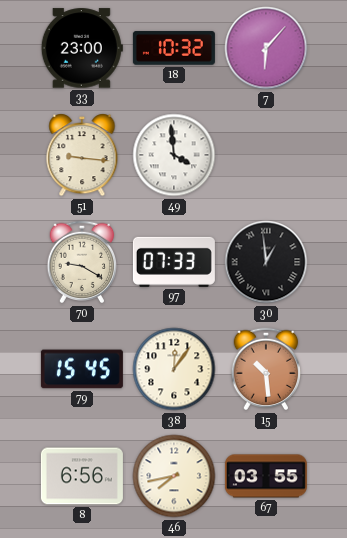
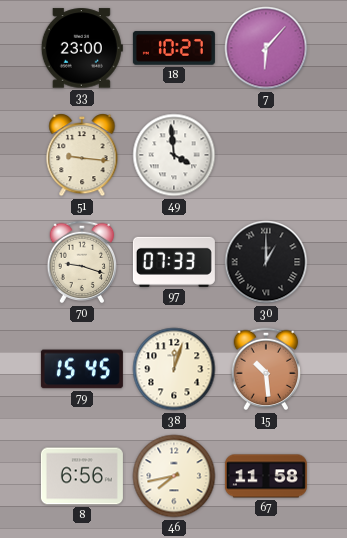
18: 10:32 -> 10:27 (174, 48)
70: 9:20 -> 9:18 (82, 262)
30: 12:59 -> 1:00 (266, 262)
38: 12:06 -> 12:03 (174, 369)
67: 03:55 -> 11:58 (266, 476)
